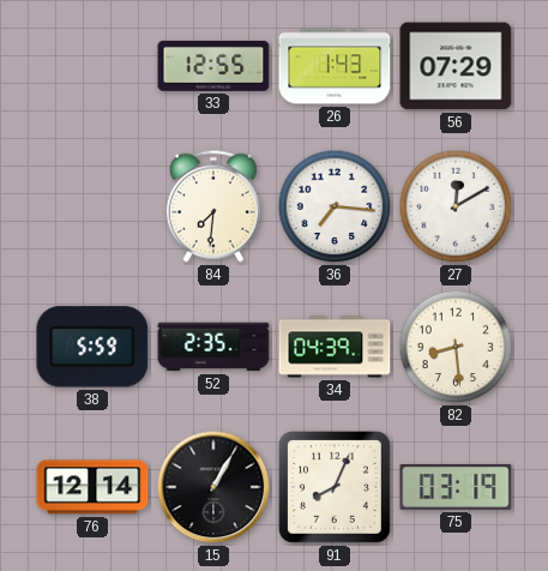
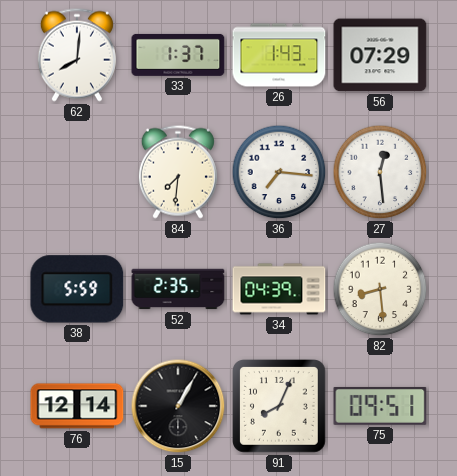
62: none -> 8:01 (77, 55)
33: 12:55 -> 1:37 (178, 55)
27: 12:10 -> 12:29 (380, 172)
75: 03:19 -> 09:51 (380, 406)
